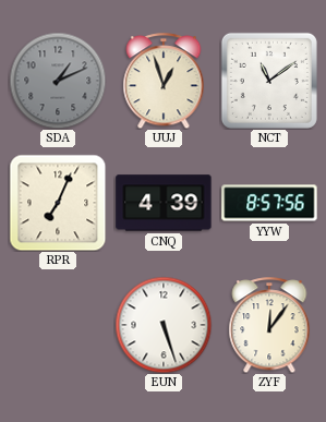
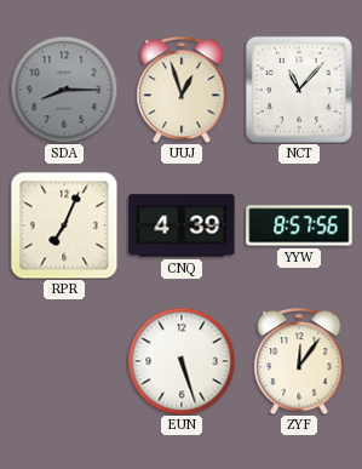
SDA: 1:11 -> 8:15 (64, 90)
NCT: 11:09 -> 11:07 (299, 90)
